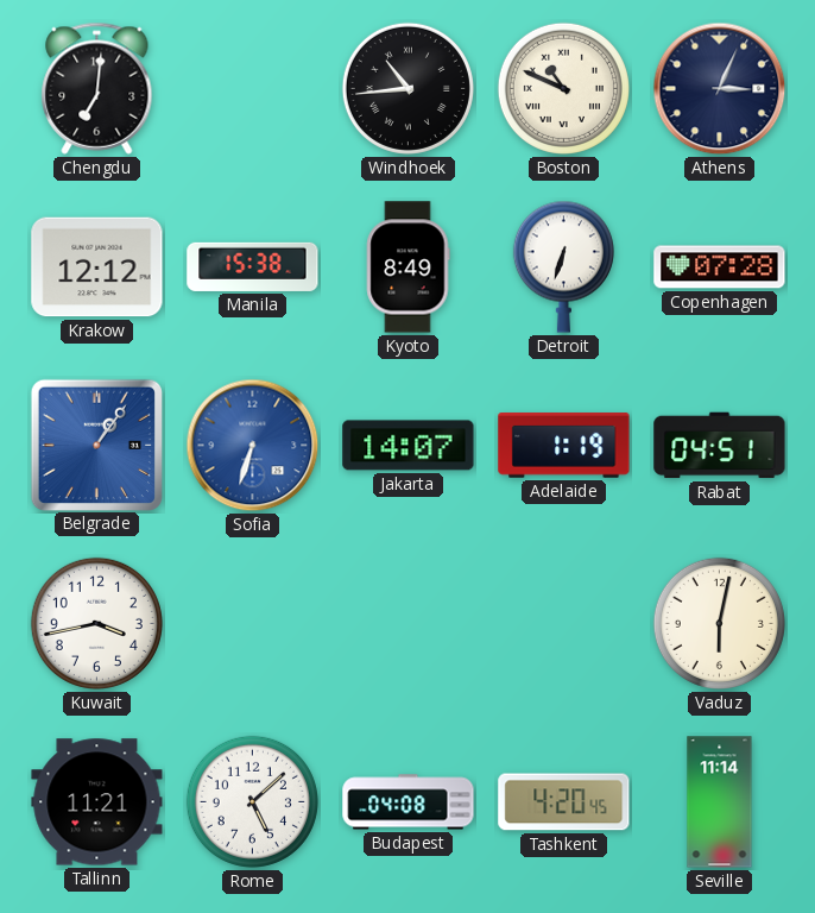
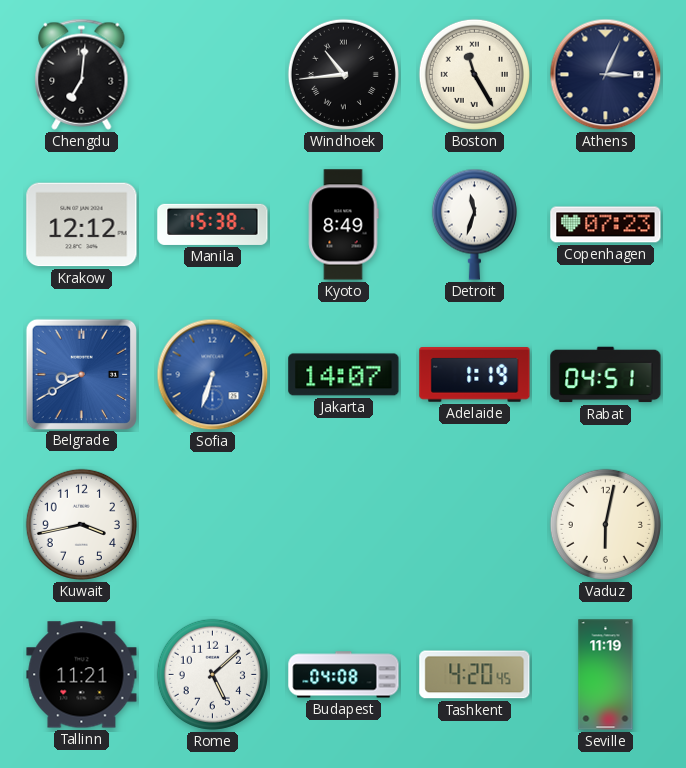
Boston: 10:49 -> 11:25 (474, 74)
Detroit: 6:33 -> 11:33 (474, 224)
Copenhagen: 07:28 -> 07:23 (606, 225)
Belgrade: 1:06 -> 8:40 (81, 374)
Seville: 11:14 -> 11:19 (606, 675)
